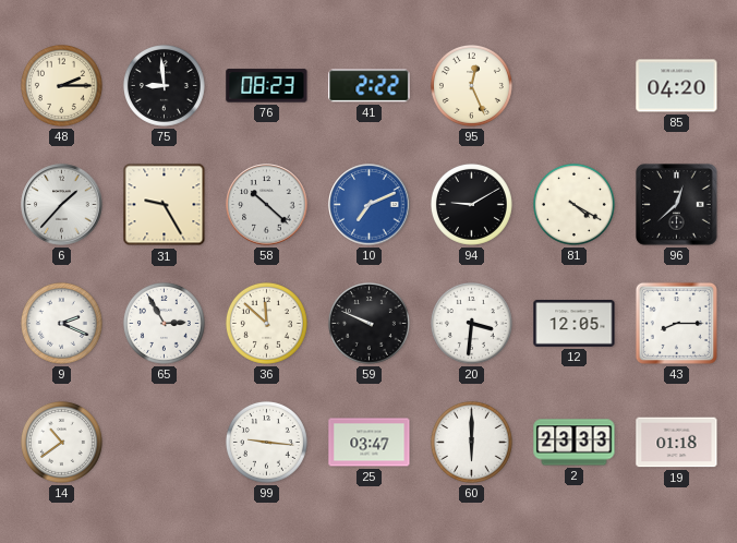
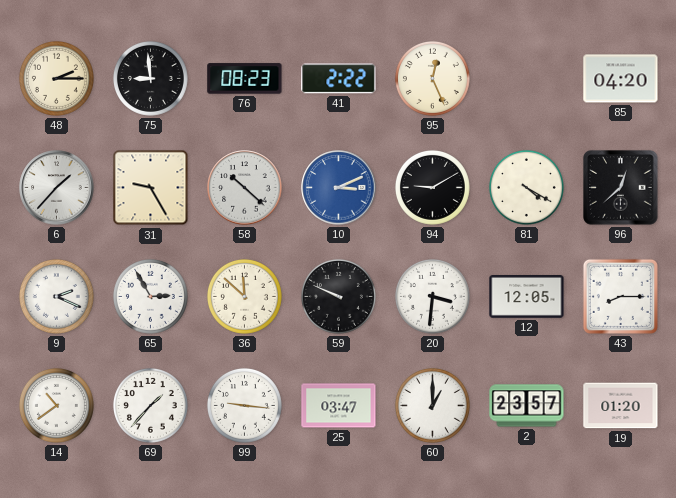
10: 7:11 -> 3:11 (339, 188)
69: none -> 1:37 (150, 405)
60: 6:00 -> 1:00 (432, 405)
2: 23:33 -> 23:57 (527, 406)
19: 01:18 -> 01:20 (621, 406)
